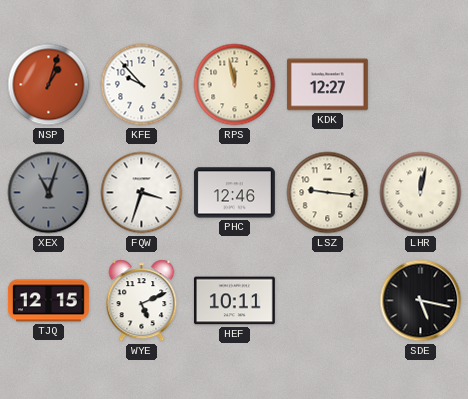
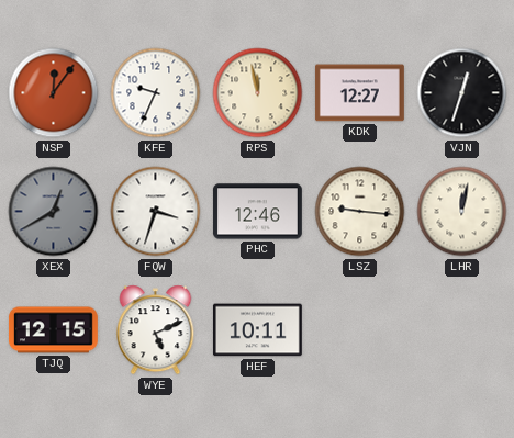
NSP: 1:03 -> 12:06 (54, 93)
KFE: 9:53 -> 9:34 (156, 93)
VJN: none -> 12:33 (462, 93)
XEX: 11:03 -> 12:40 (54, 212)
SDE: 5:17 -> none (421, 301)
